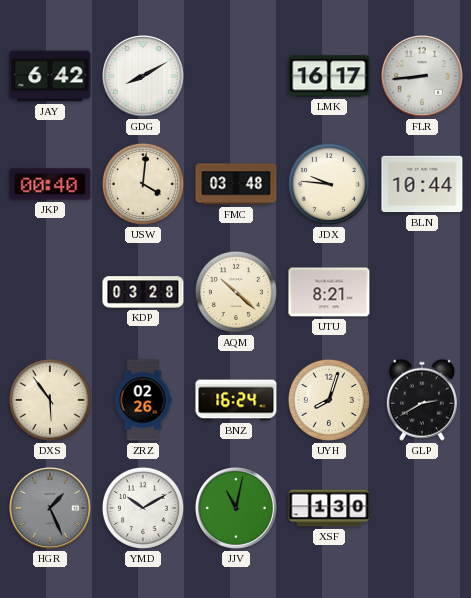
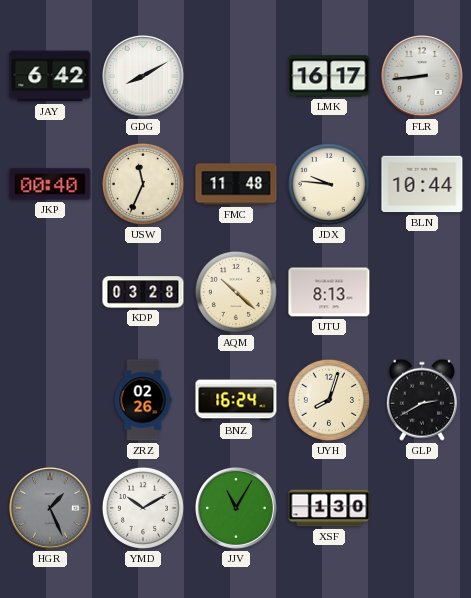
USW: 4:01 -> 11:34 (143, 184)
FMC: 03:48 -> 11:48 (236, 184)
UTU: 8:21 -> 8:13 (329, 292)
DXS: 5:54 -> none (50, 400)
JJV: 11:02 -> 11:05 (236, 508)
